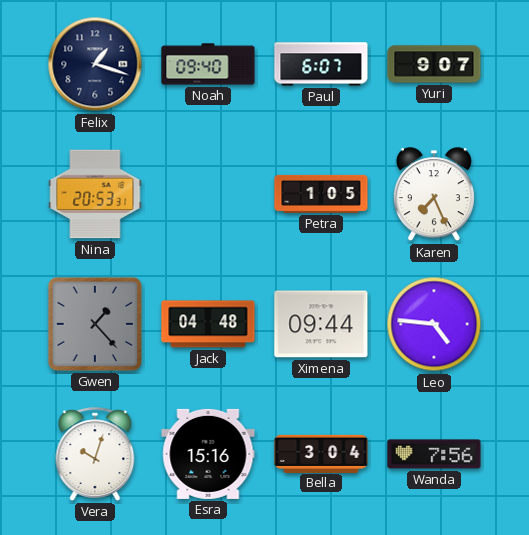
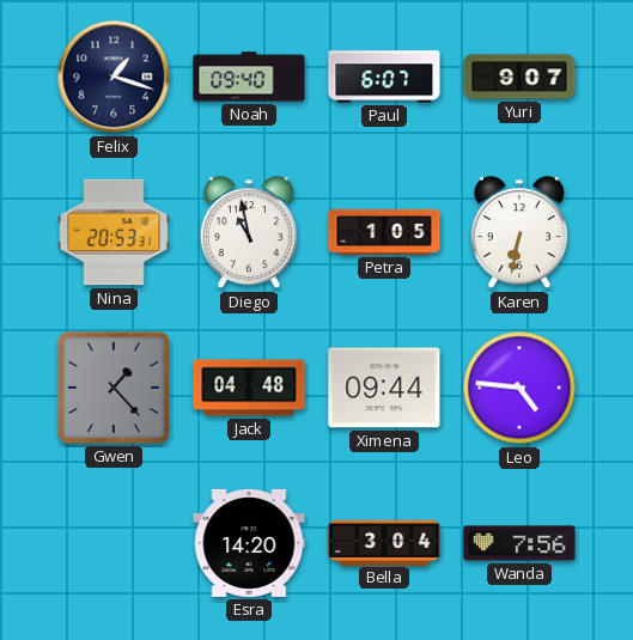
Diego: none -> 10:58 (249, 233)
Karen: 7:26 -> 6:32 (519, 233)
Vera: 10:03 -> none (95, 454)
Esra: 15:16 -> 14:20 (249, 543)
